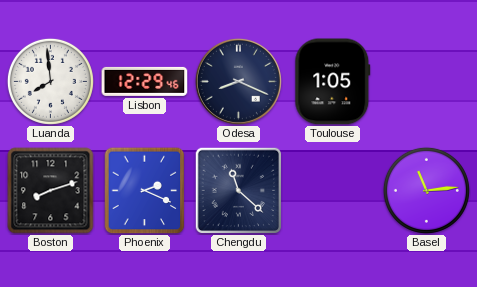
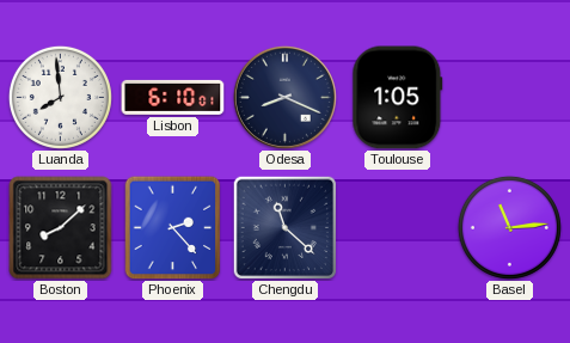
Lisbon: 12:29 -> 6:10 (173, 97)
Boston: 8:12 -> 8:08 (61, 228)
Phoenix: 2:19 -> 2:23 (173, 227)
